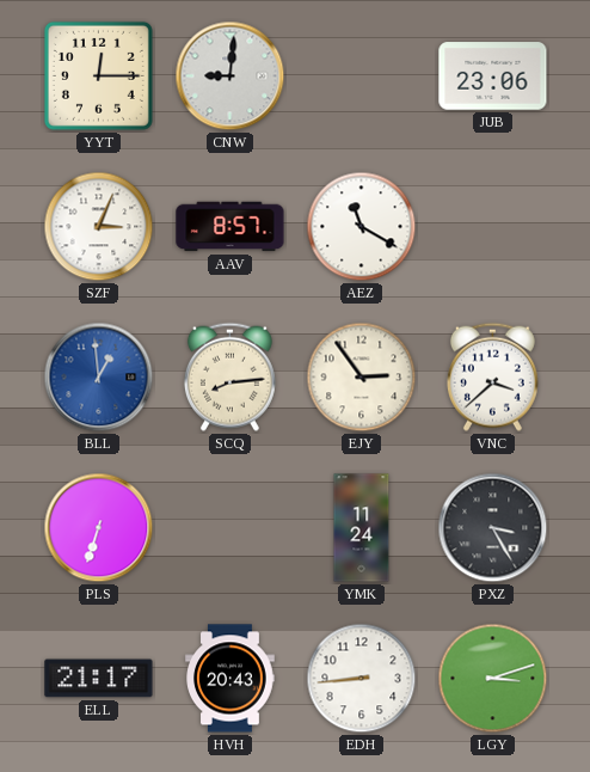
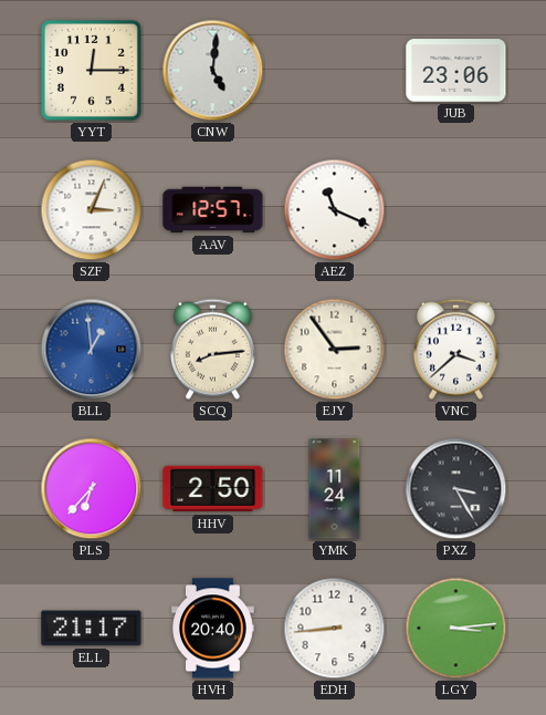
CNW: 9:01 -> 5:01 (213, 71)
AAV: 8:57 -> 12:57 (213, 210)
AEZ: 11:20 -> 11:19 (335, 210)
PLS: 6:33 -> 6:37 (92, 489)
HHV: none -> 2:50 (213, 489)
HVH: 20:43 -> 20:40 (213, 629)
LGY: 3:12 -> 3:14 (456, 629)
